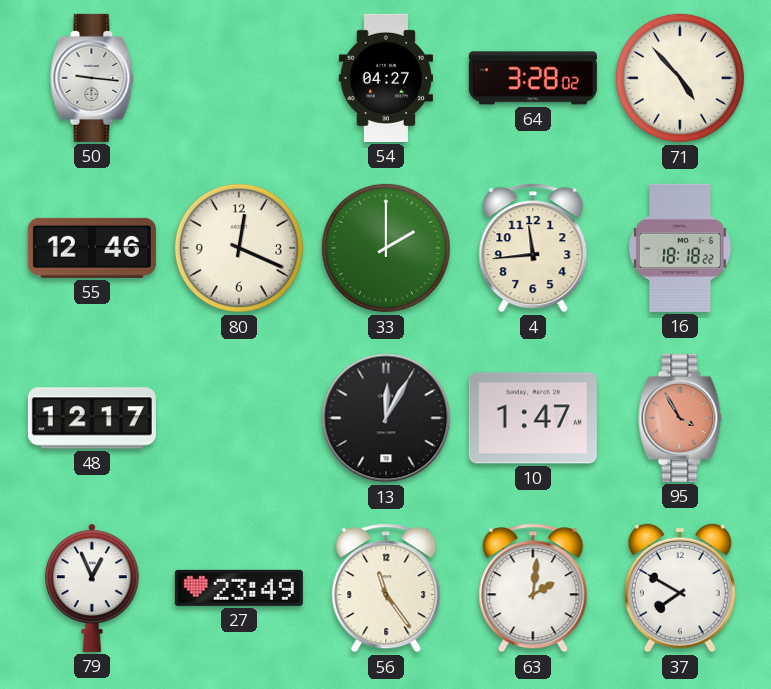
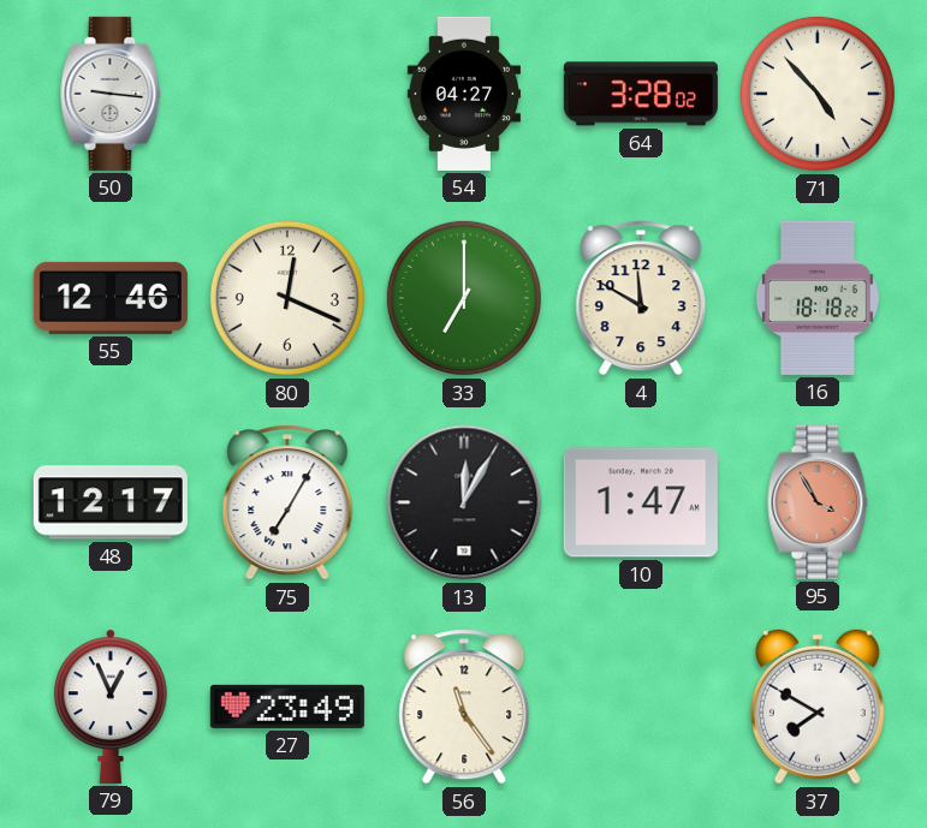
33: 2:00 -> 7:00 (464, 298)
4: 11:44 -> 11:50 (641, 298)
75: none -> 7:05 (287, 502)
63: 2:01 -> none (533, 588)
